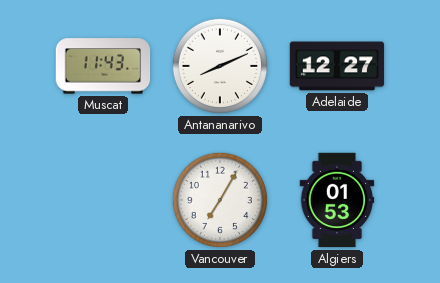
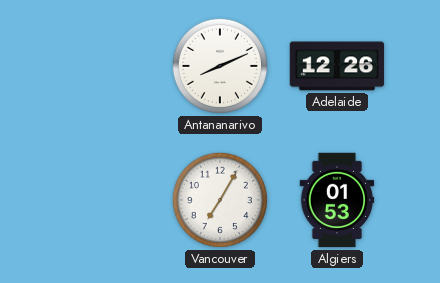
Muscat: 11:43 -> none (103, 66)
Adelaide: 12:27 -> 12:26 (337, 66)
